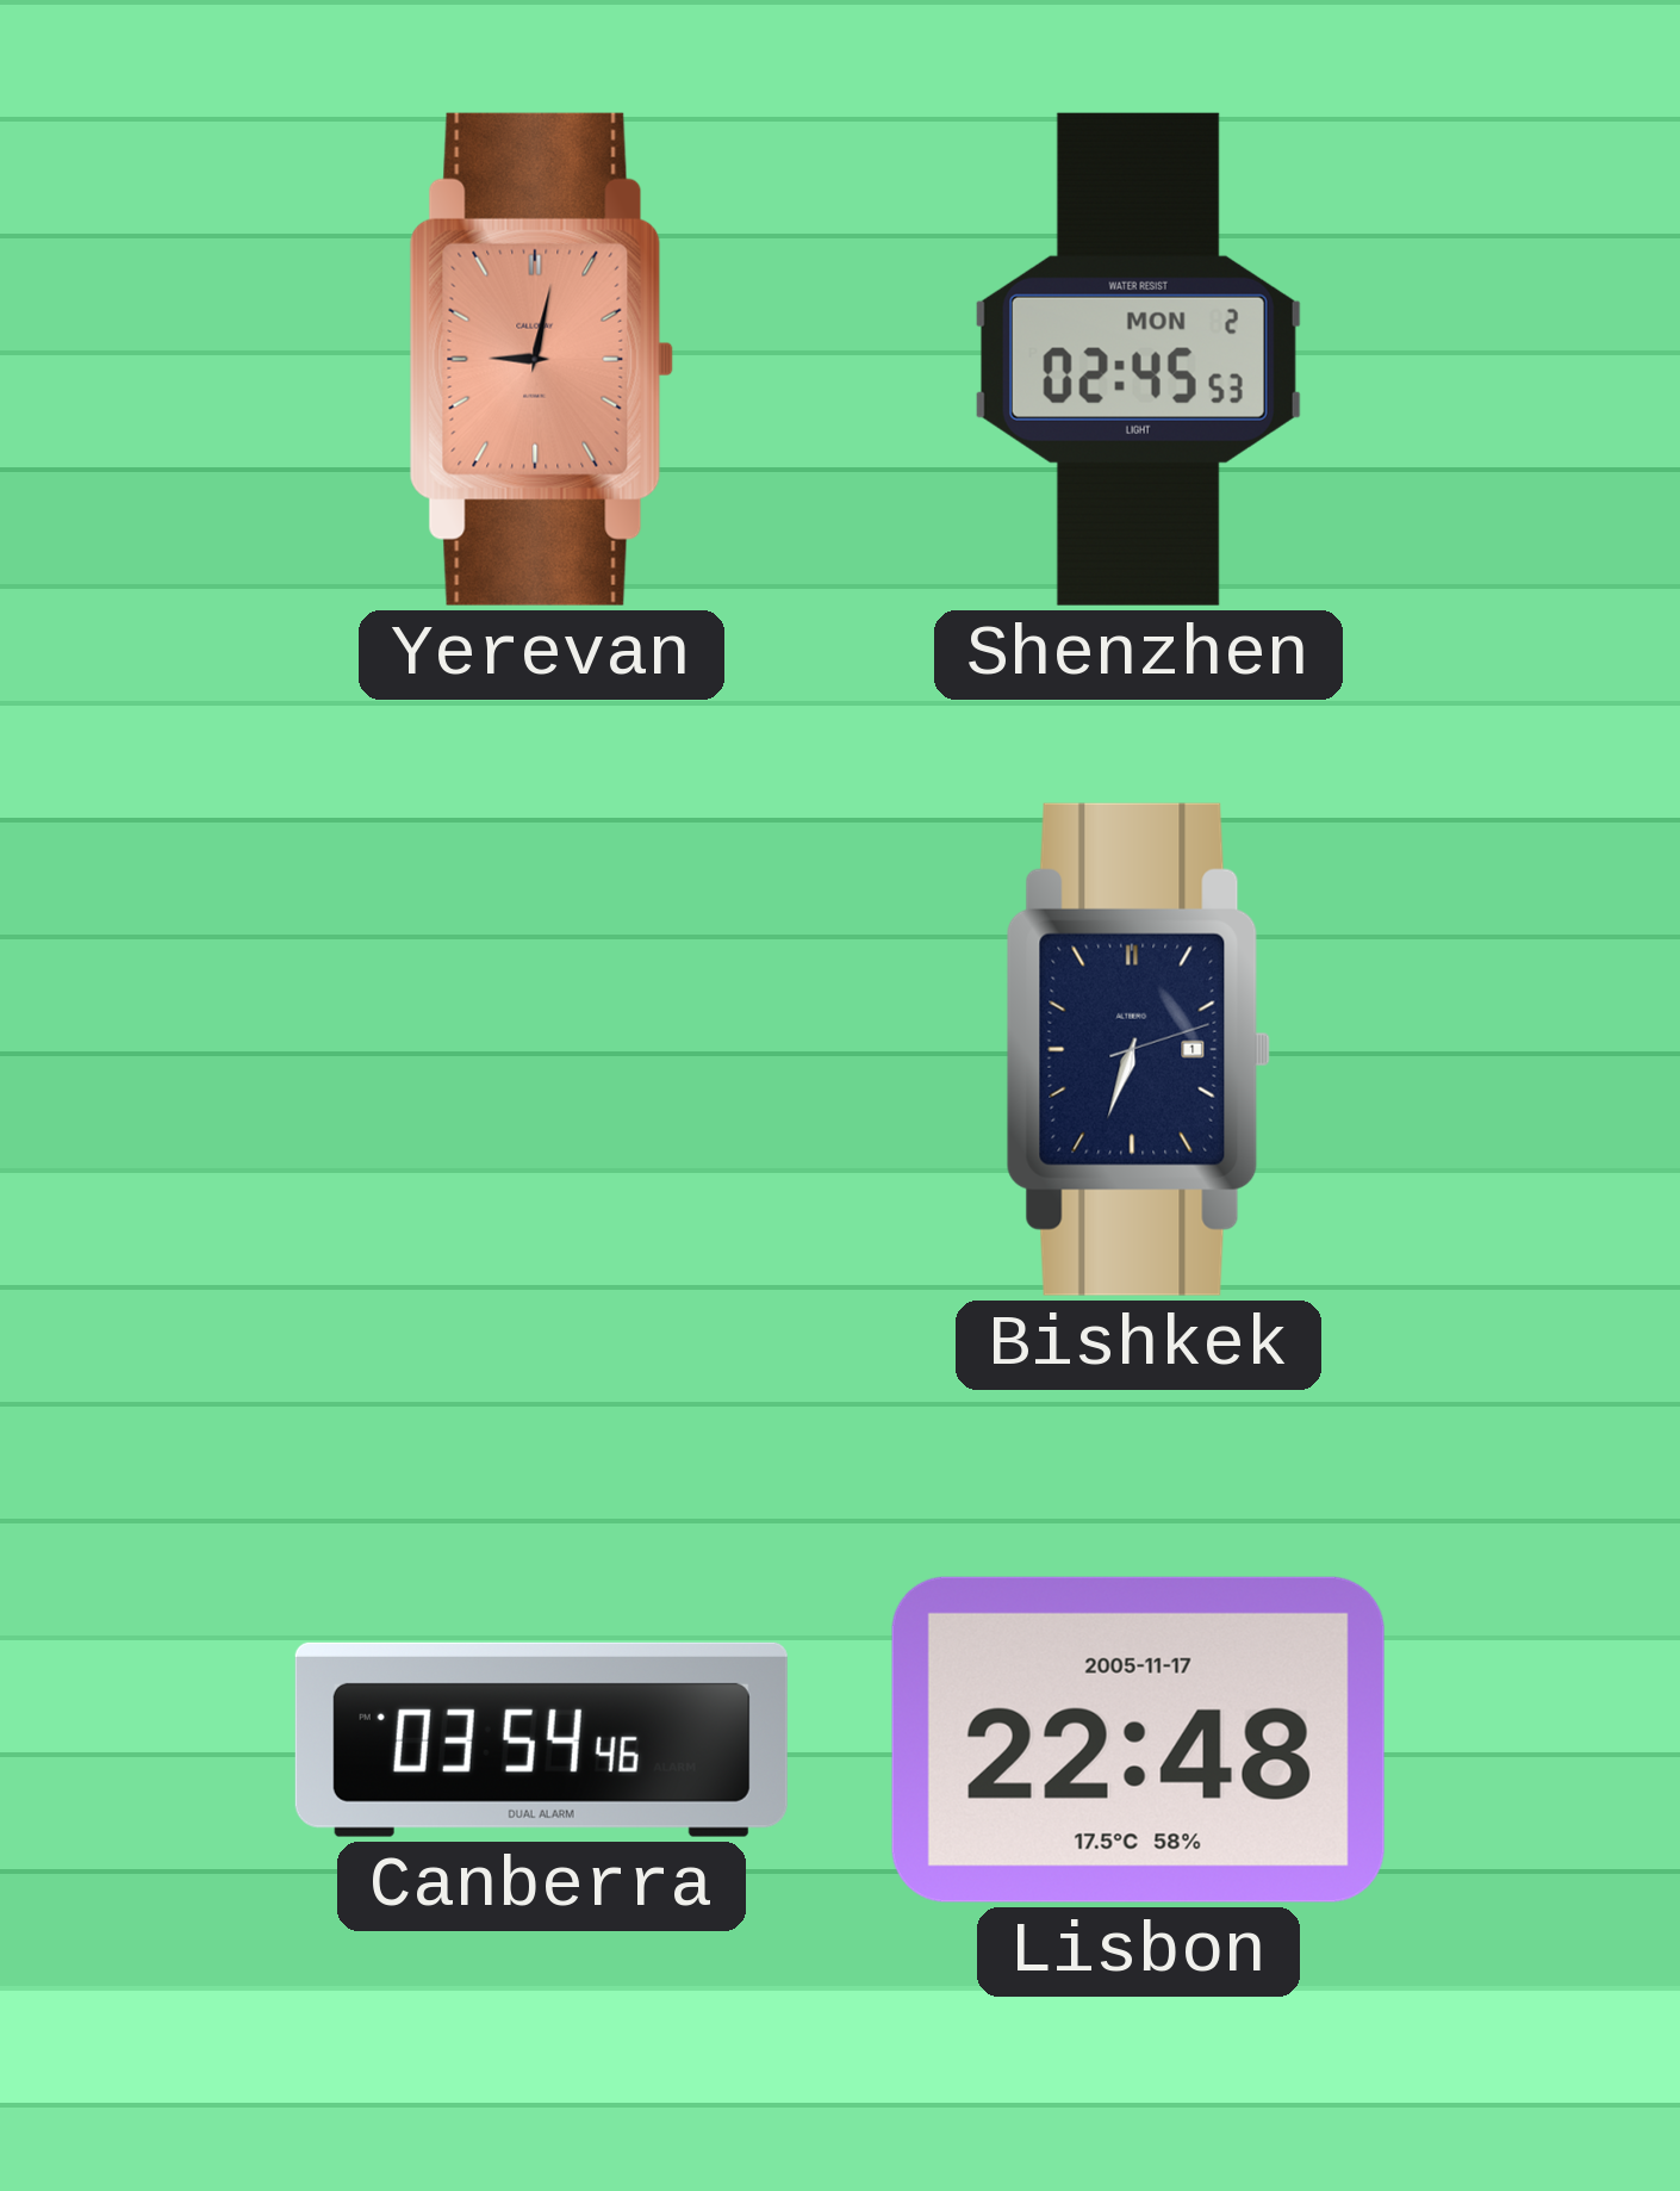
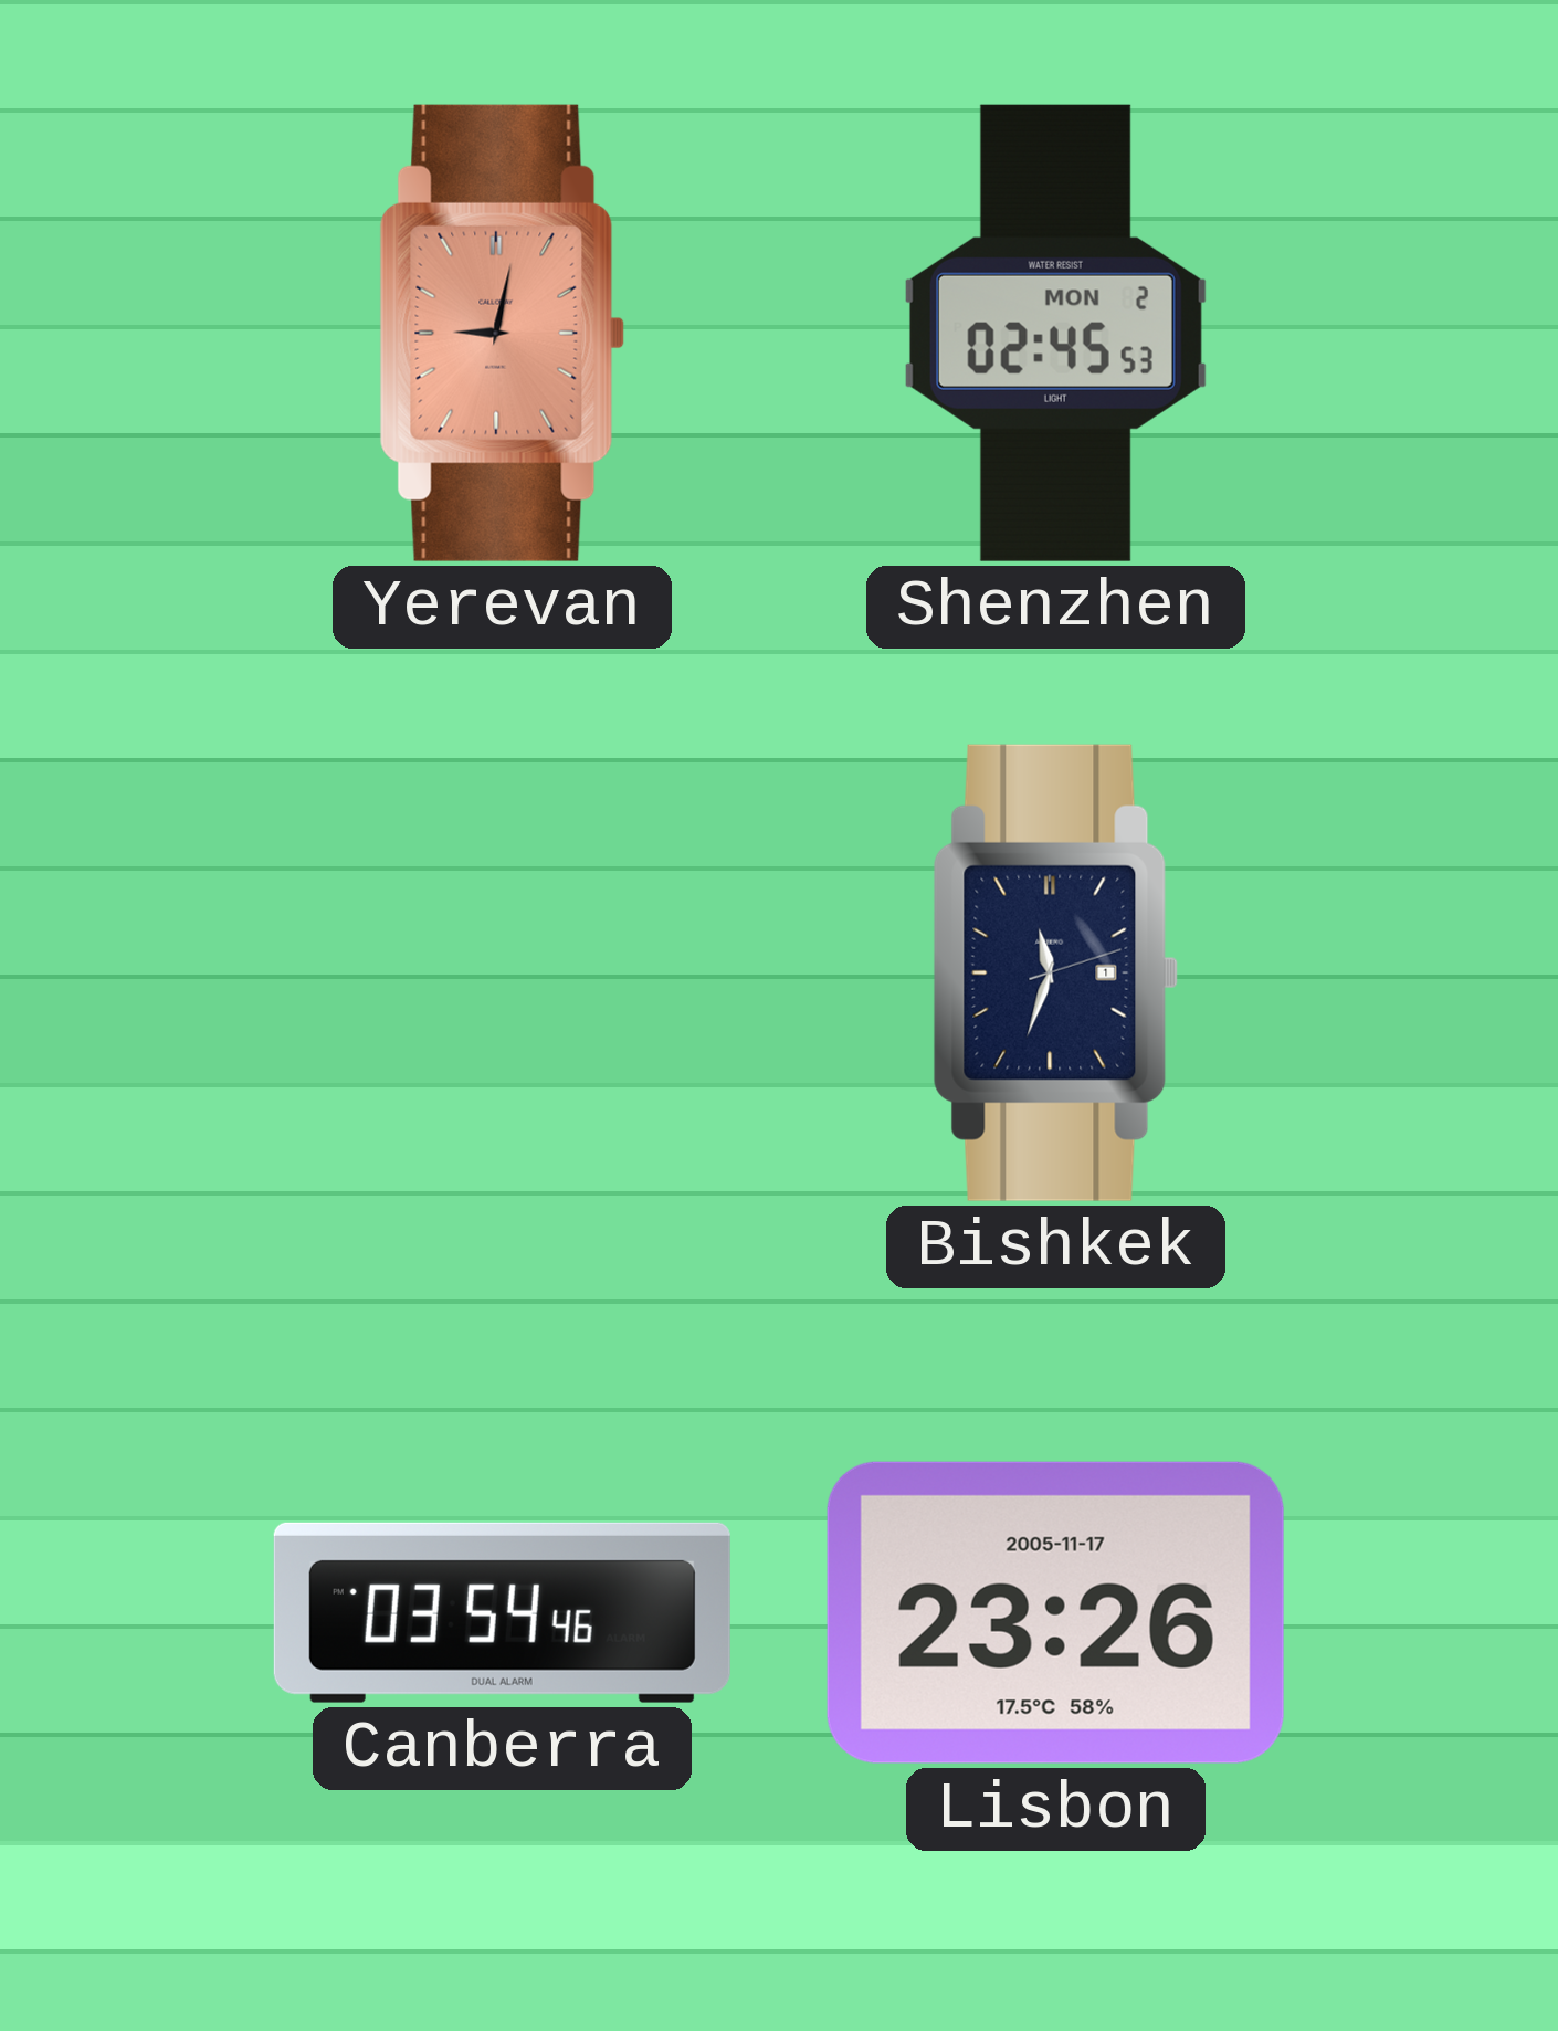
Bishkek: 6:33 -> 11:33 (1055, 972)
Lisbon: 22:48 -> 23:26 (1055, 1612)
